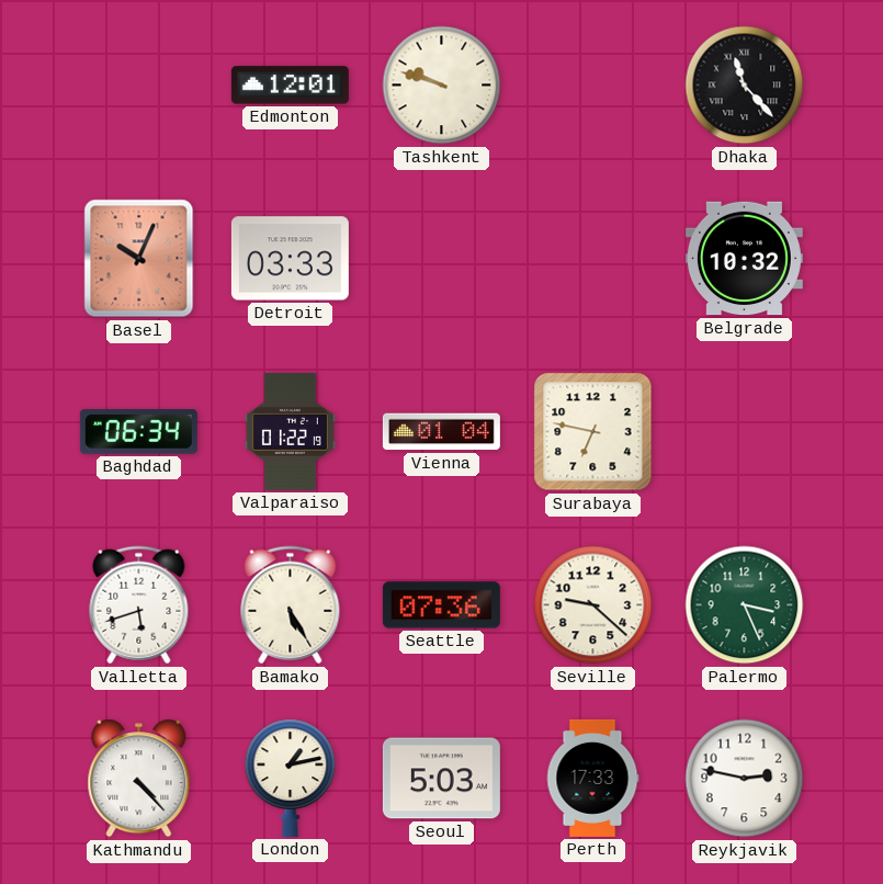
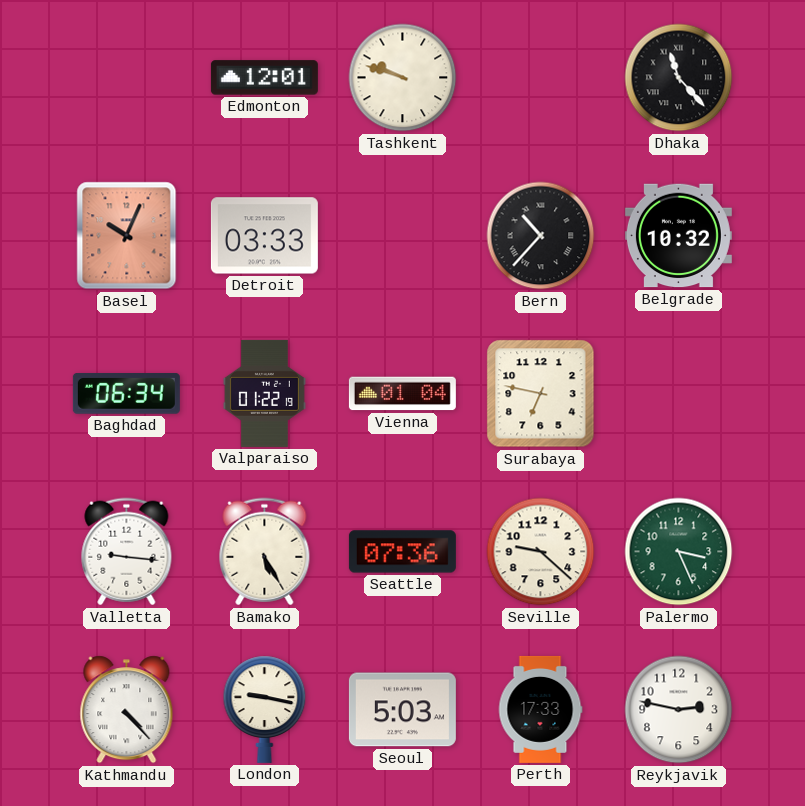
Bern: none -> 10:37 (541, 236)
Valletta: 5:42 -> 9:16 (127, 552)
London: 1:13 -> 9:17 (265, 709)
